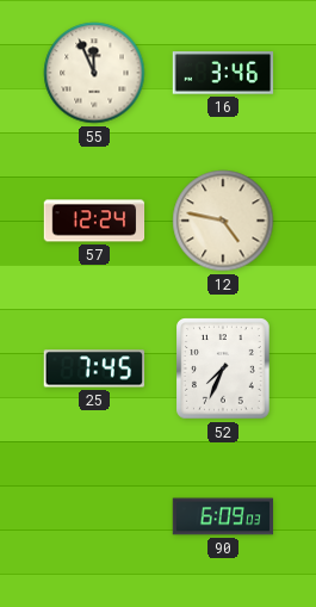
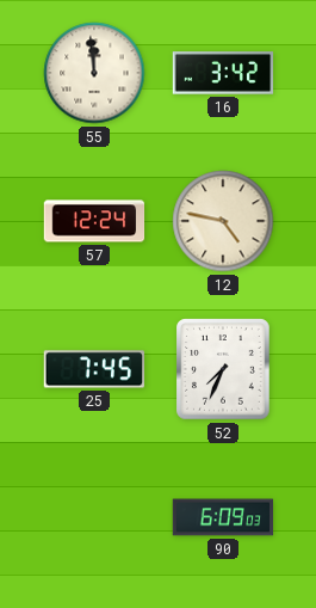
55: 11:56 -> 11:59 (94, 73)
16: 3:46 -> 3:42 (223, 73)
